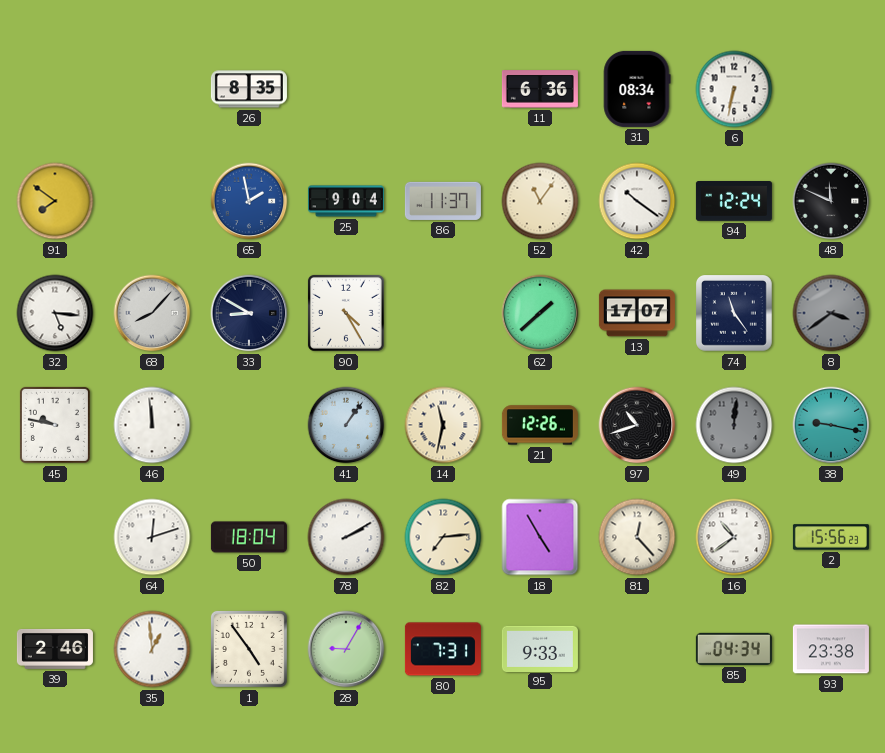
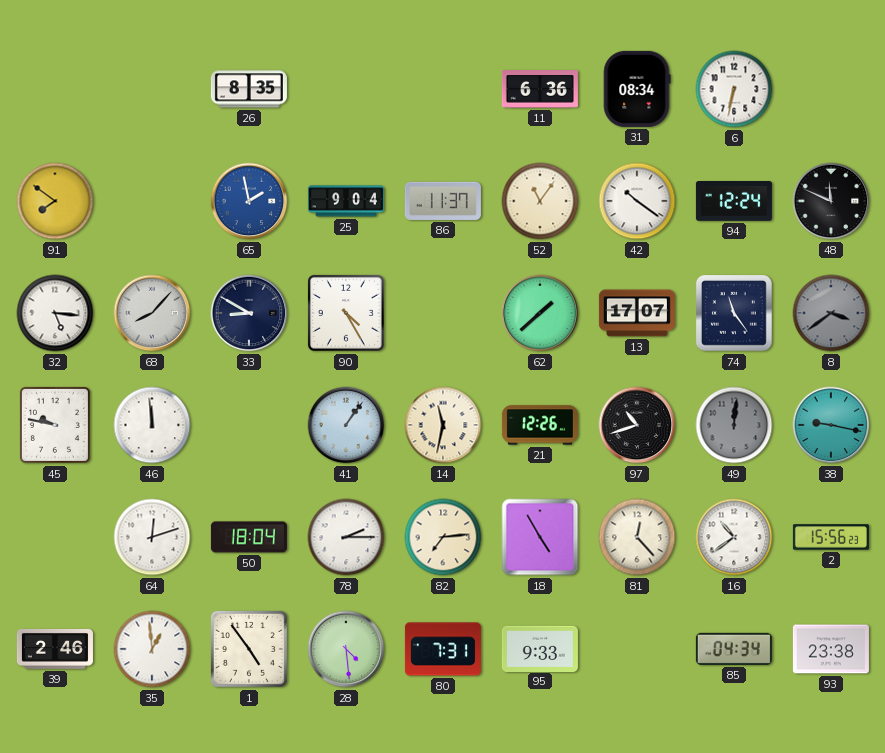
78: 2:10 -> 2:15 (346, 537)
28: 9:05 -> 4:29 (346, 649)
